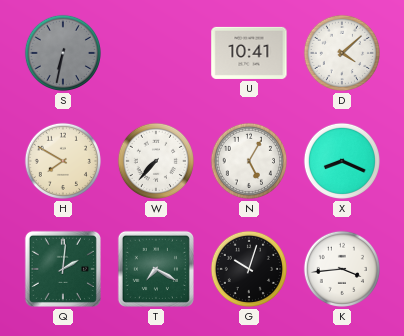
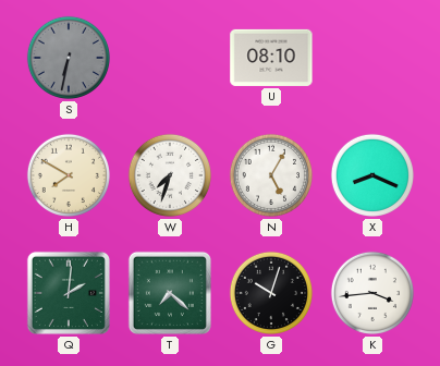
U: 10:41 -> 08:10 (271, 58)
D: 4:08 -> none (342, 53)
W: 7:37 -> 7:33 (170, 175)
T: 7:20 -> 7:22 (170, 293)
